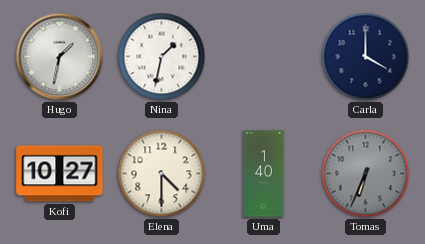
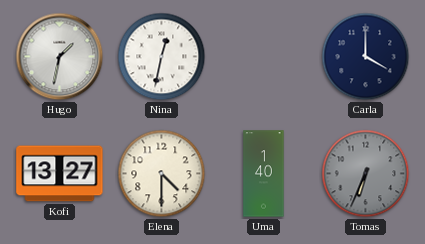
Nina: 1:32 -> 12:32 (162, 57)
Kofi: 10:27 -> 13:27 (60, 174)
